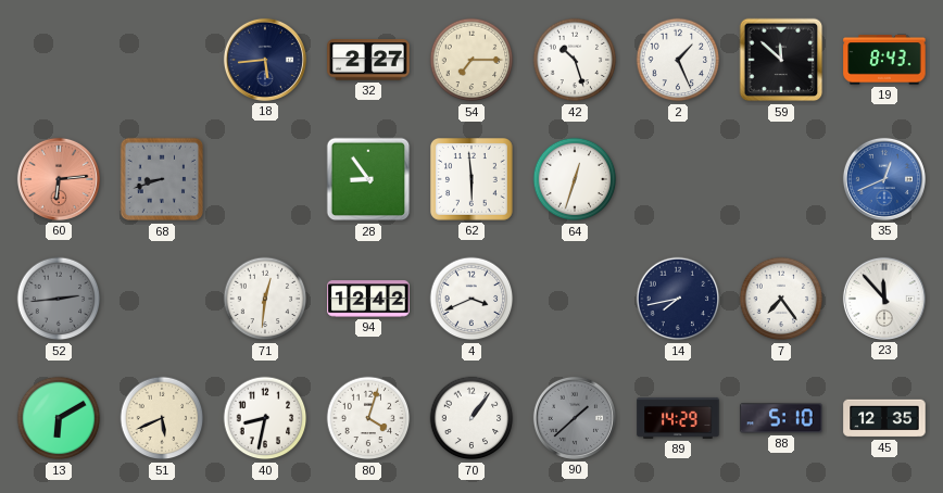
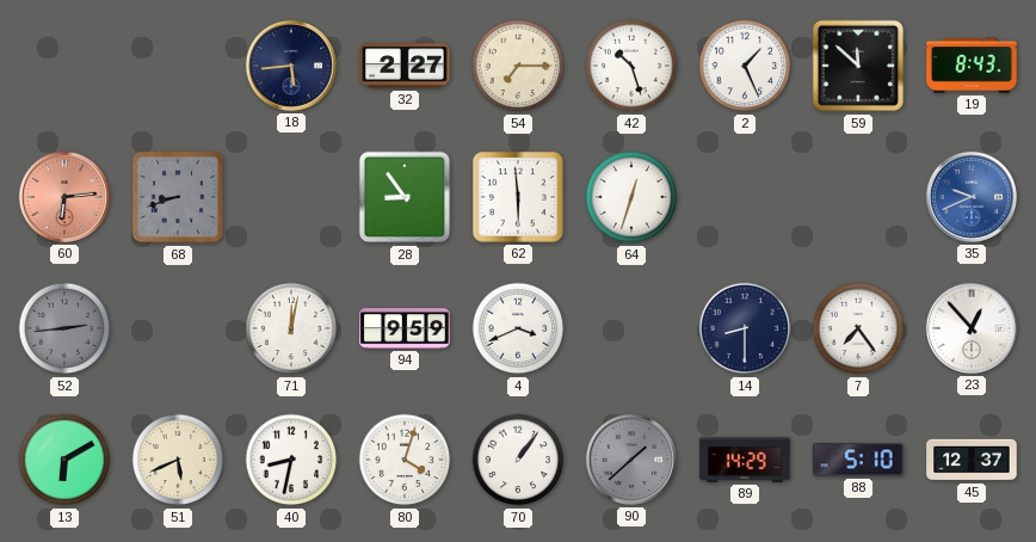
35: 12:41 -> 9:41 (972, 197)
71: 12:31 -> 12:02 (291, 328)
94: 12:42 -> 9:59 (405, 328)
14: 7:43 -> 8:30 (745, 328)
23: 11:53 -> 12:53 (972, 328)
45: 12:35 -> 12:37 (972, 460)
